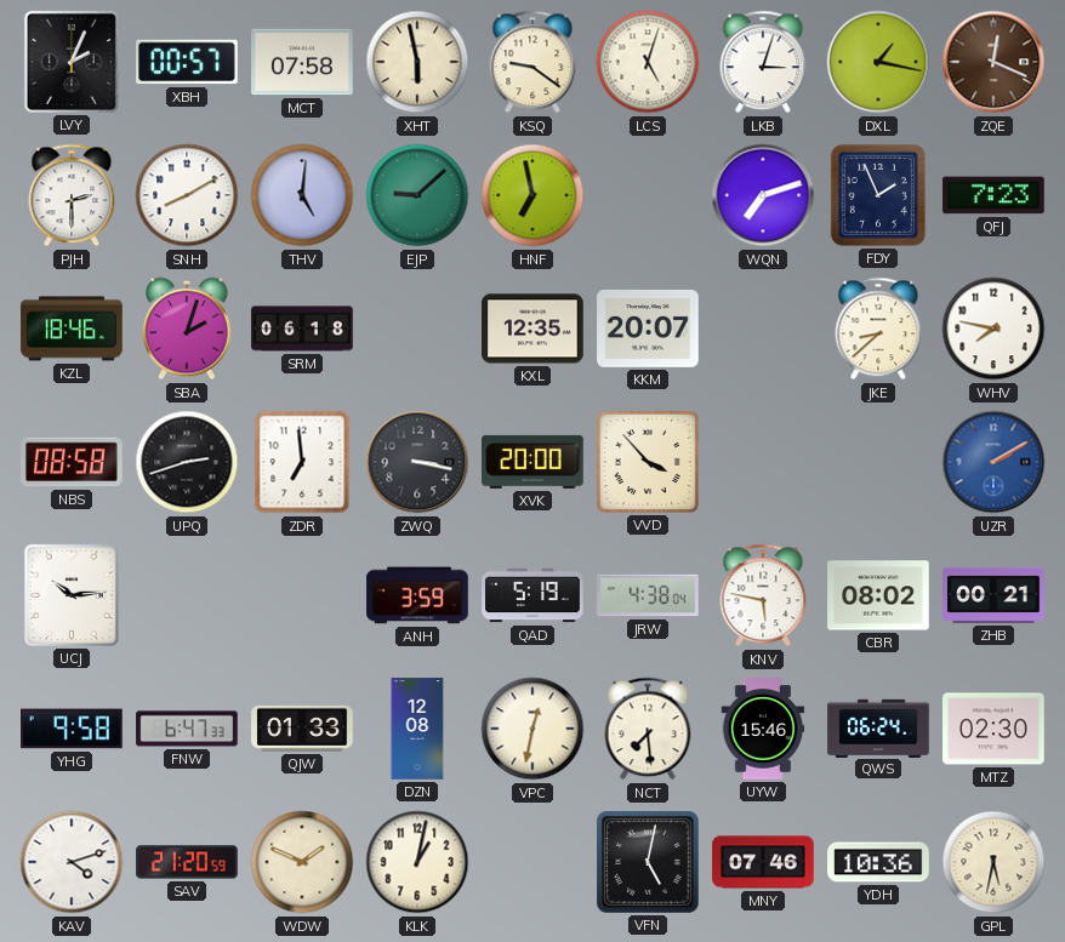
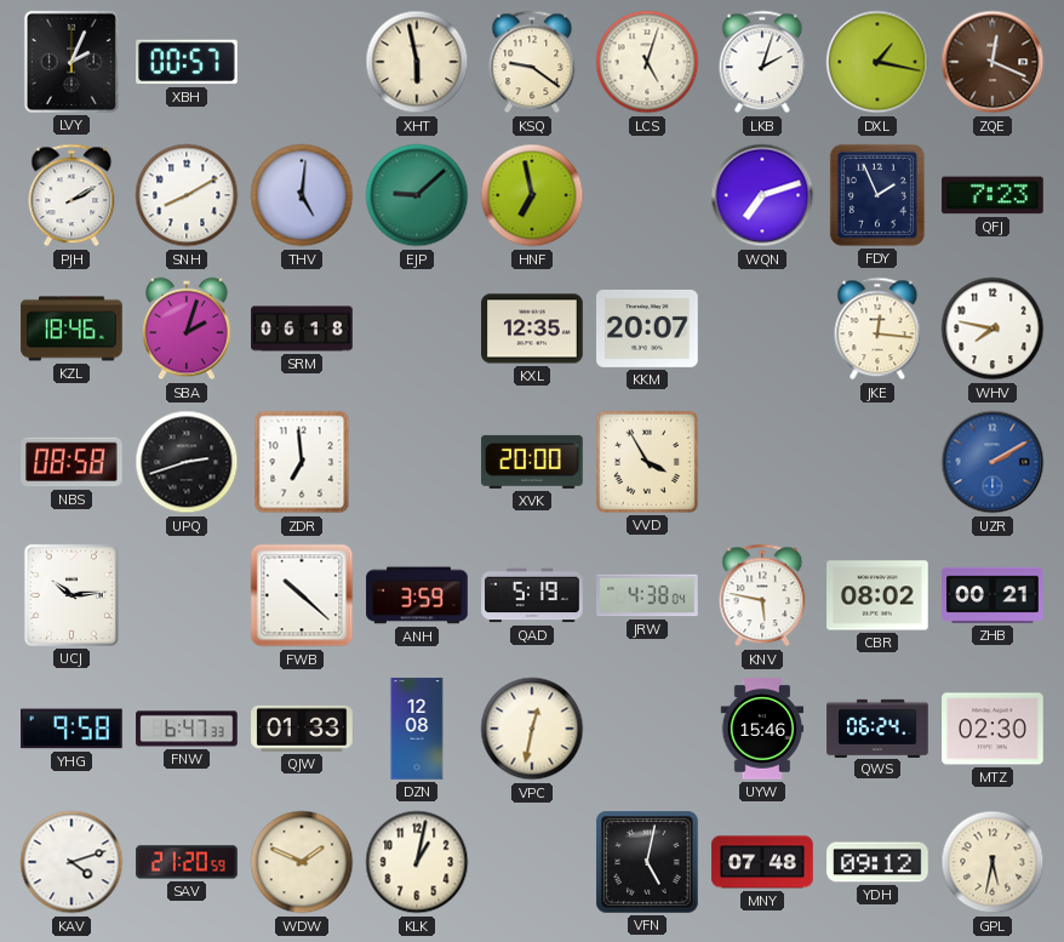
MCT: 07:58 -> none (302, 62)
LKB: 3:03 -> 2:03 (762, 62)
PJH: 2:30 -> 2:10 (71, 195)
JKE: 8:38 -> 12:16 (877, 329)
ZWQ: 3:17 -> none (417, 462)
VVD: 3:53 -> 3:55 (647, 462)
FWB: none -> 10:22 (302, 595)
NCT: 7:29 -> none (648, 729)
MNY: 07:46 -> 07:48 (762, 862)
YDH: 10:36 -> 09:12 (877, 862)
